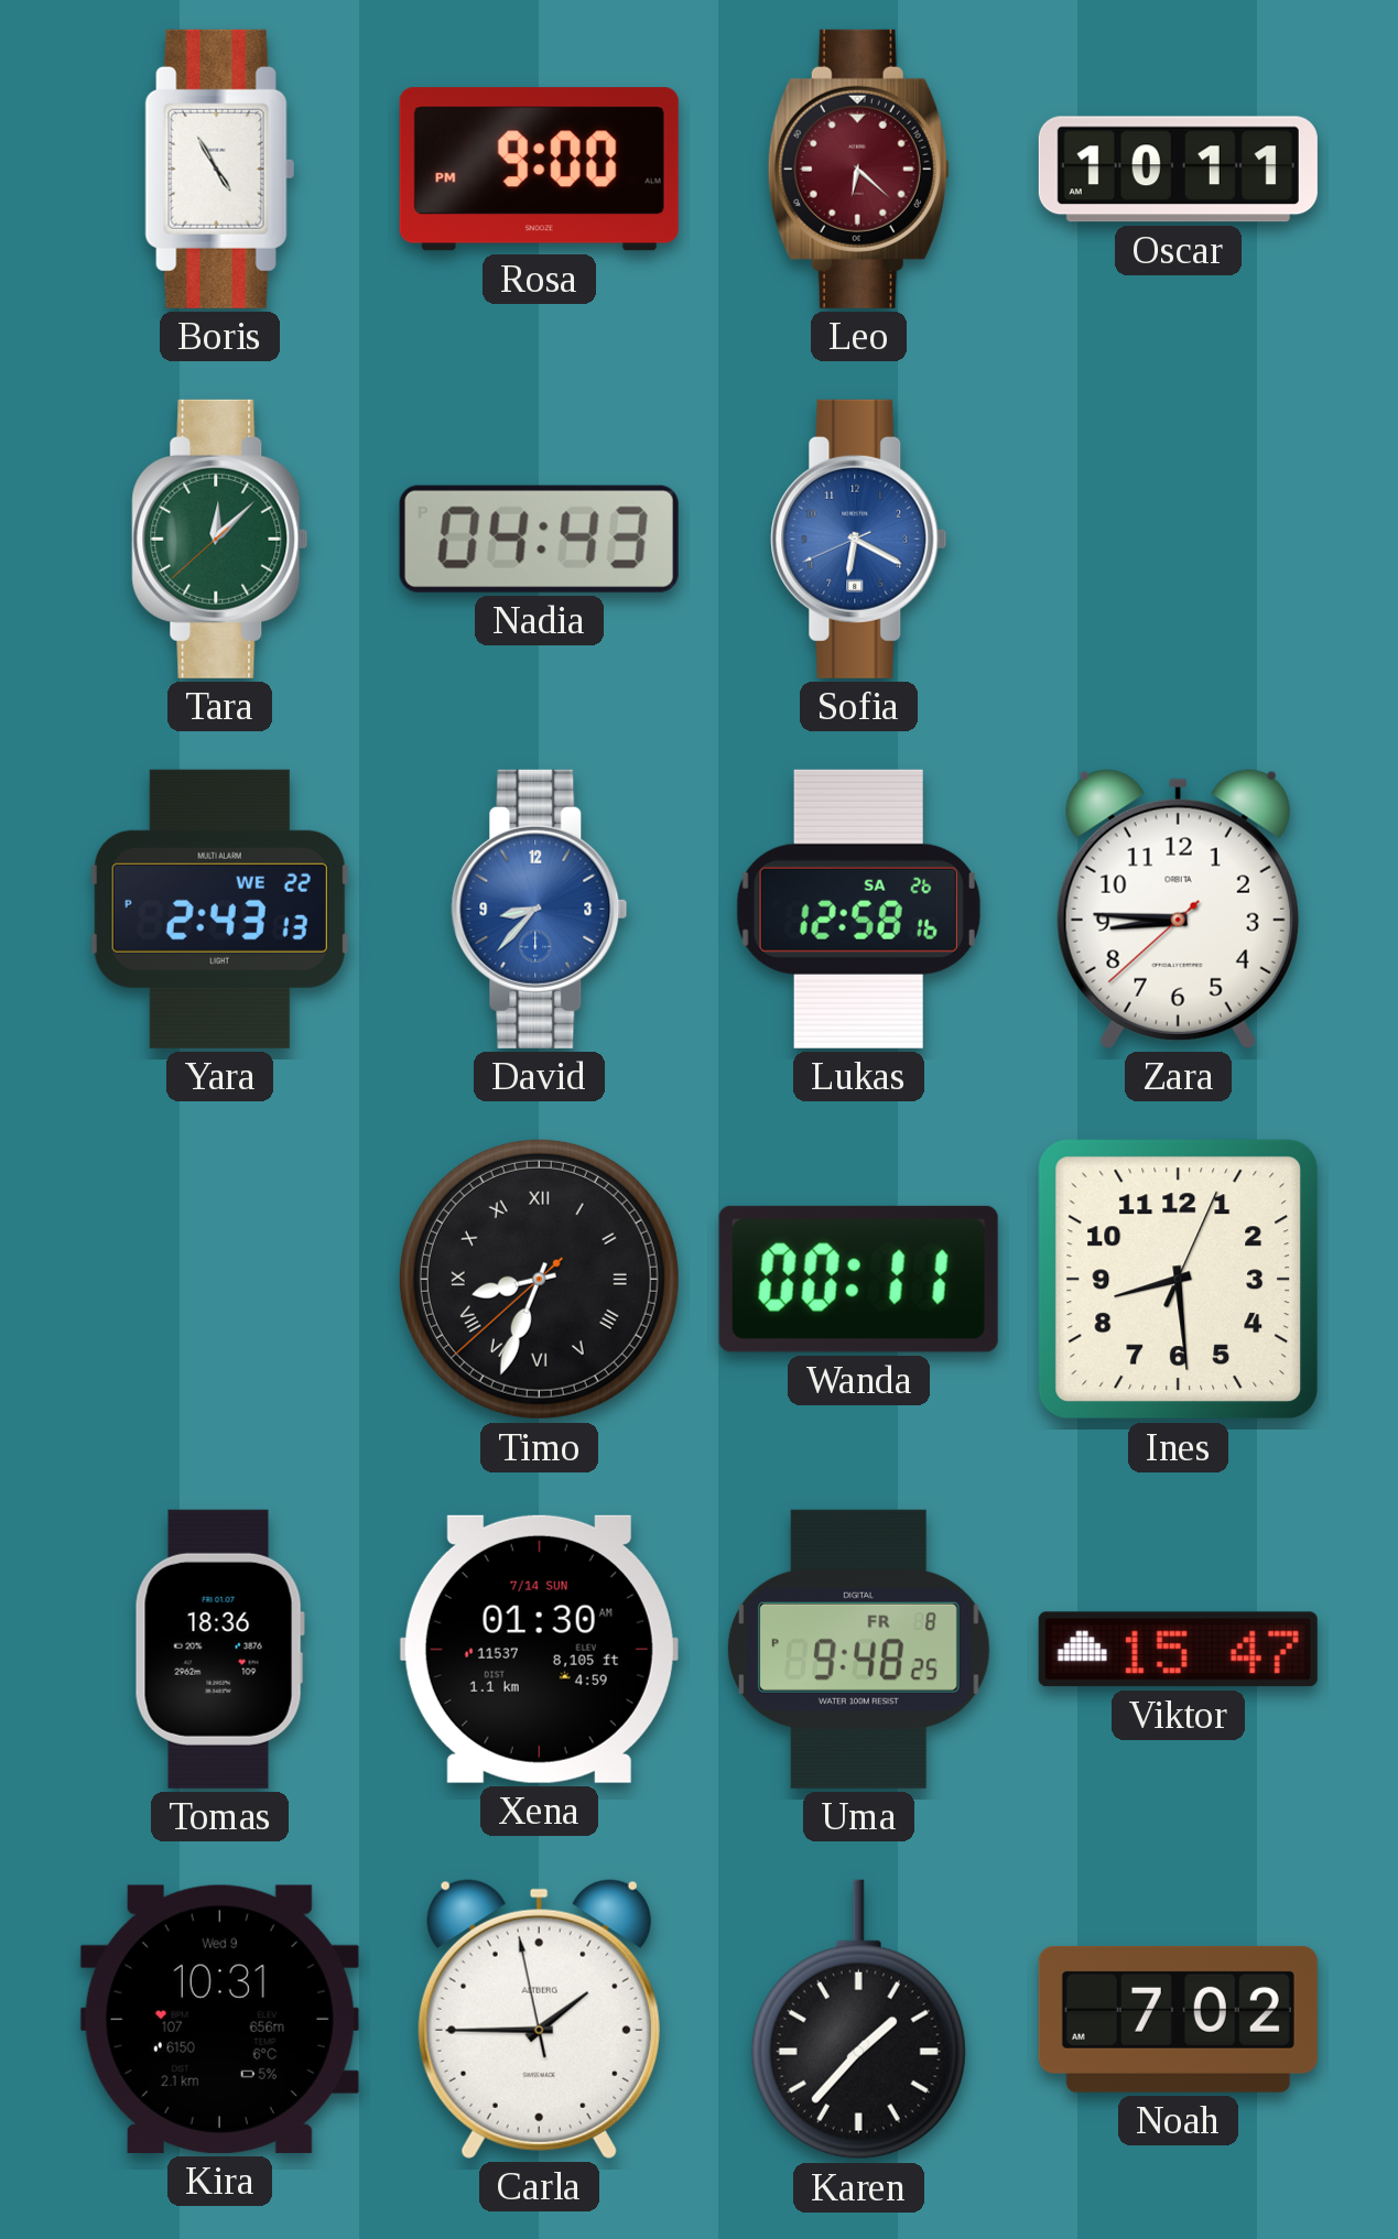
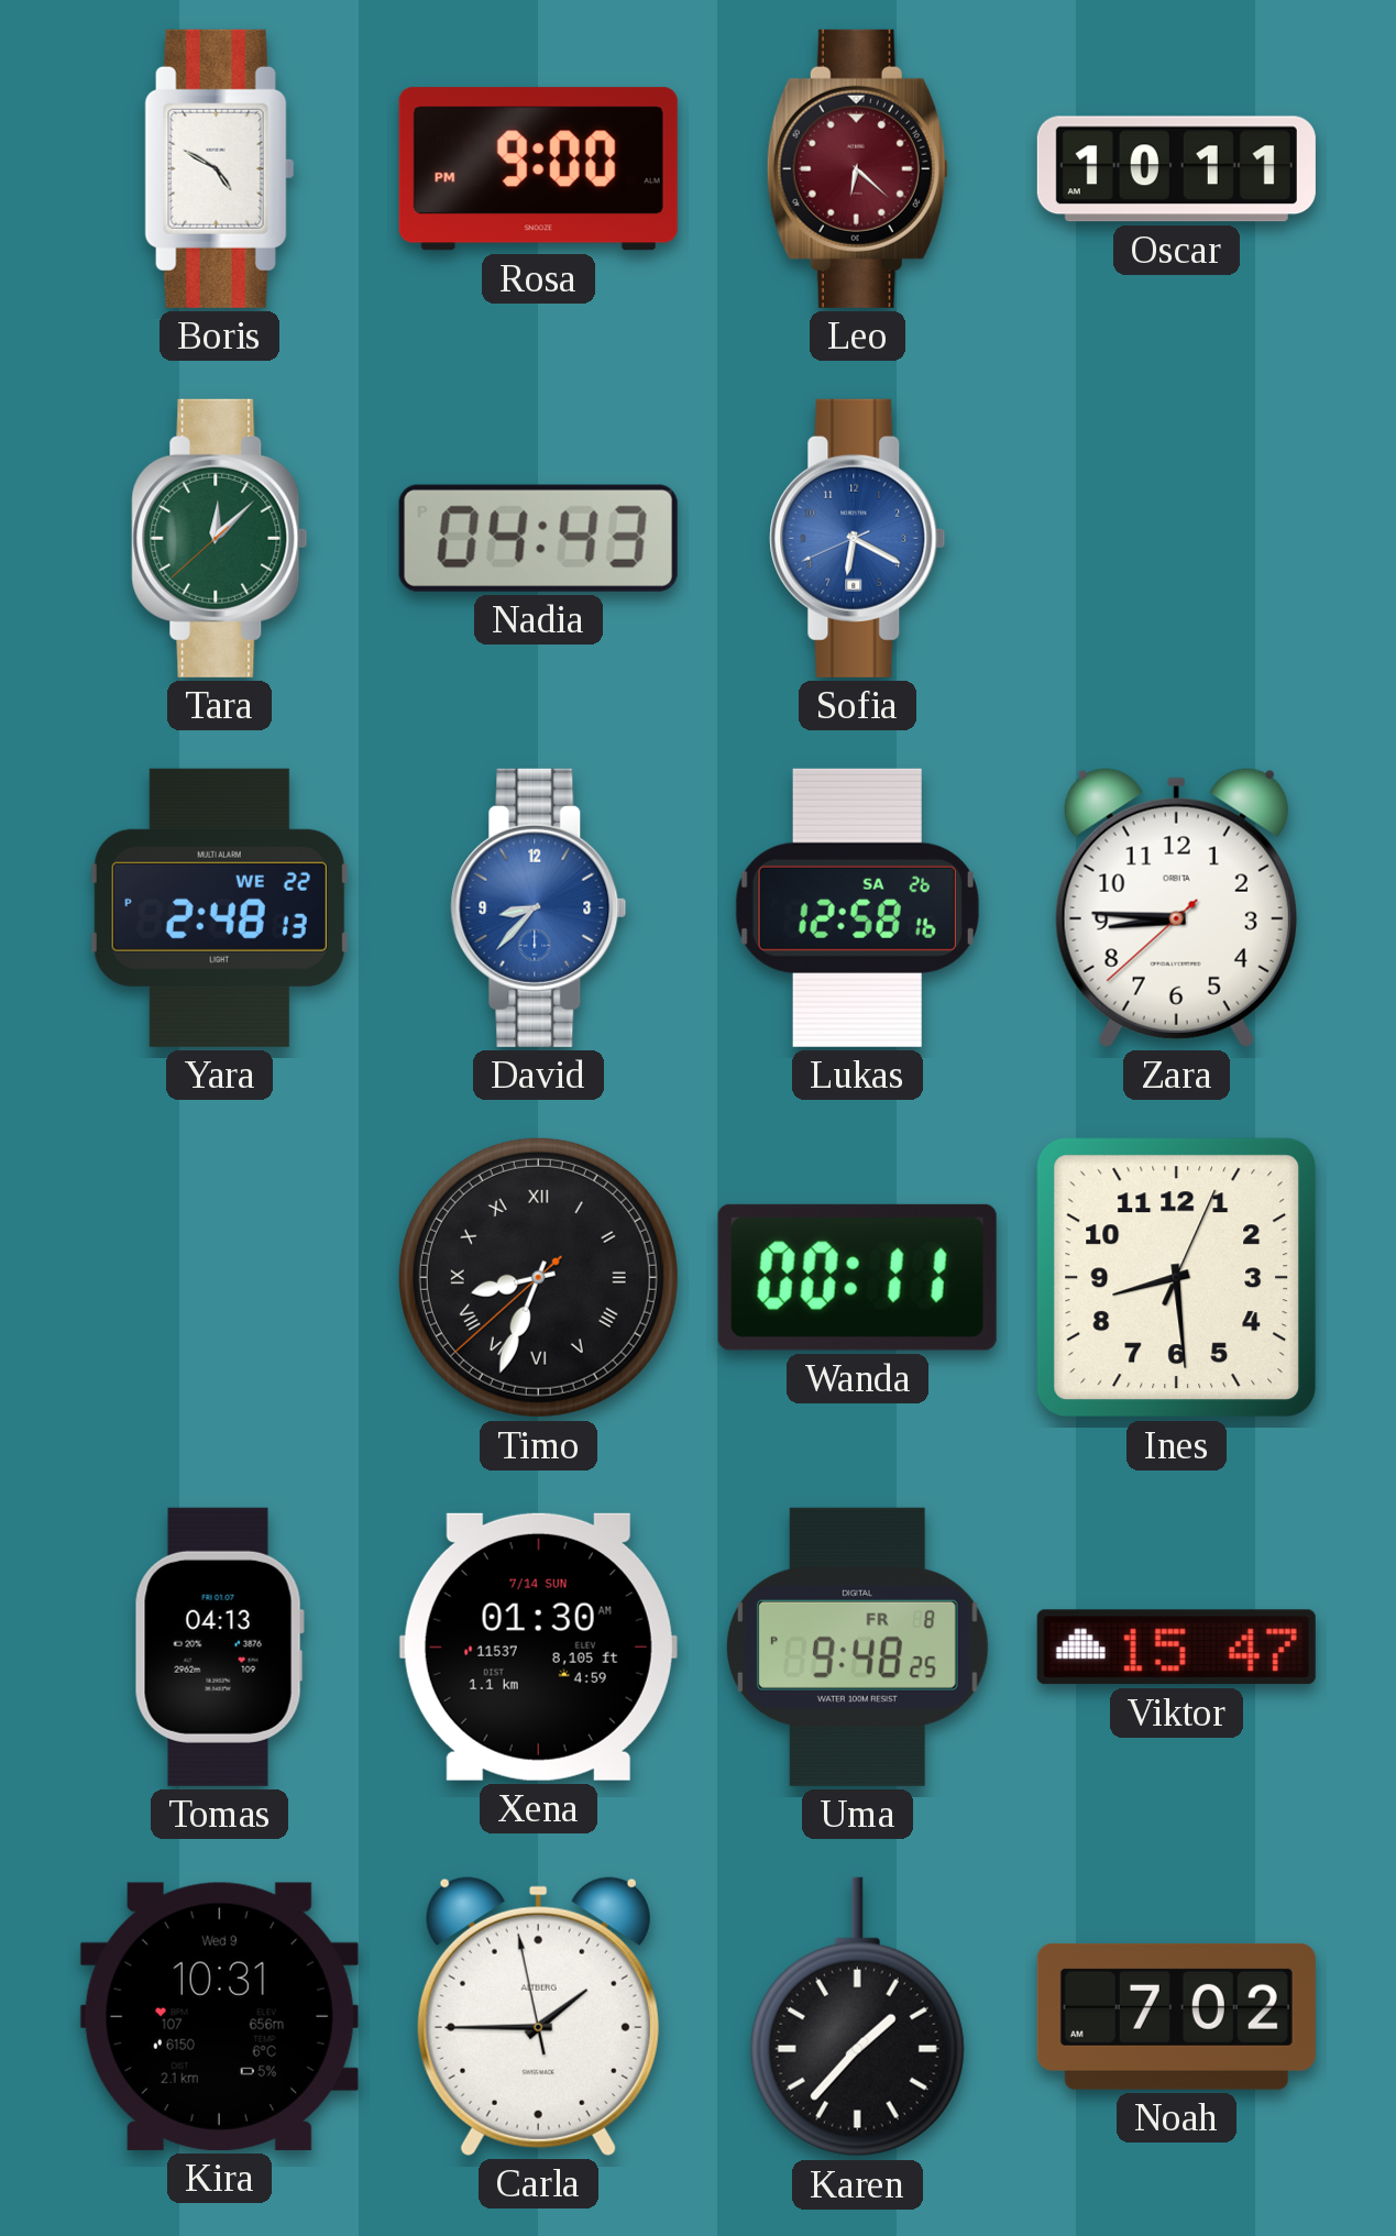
Boris: 4:55 -> 4:50 (220, 168)
Yara: 2:43 -> 2:48 (219, 907)
Tomas: 18:36 -> 04:13 (219, 1646)
